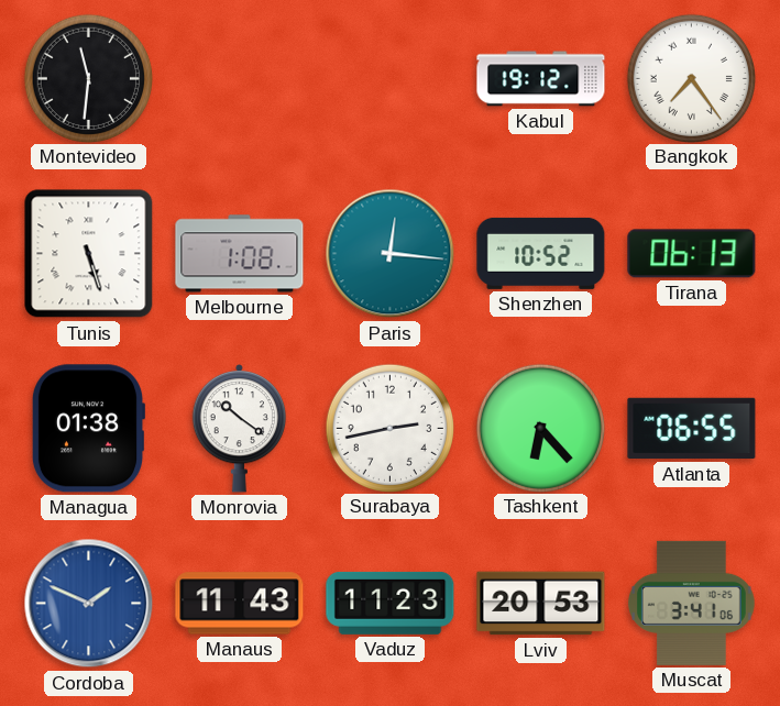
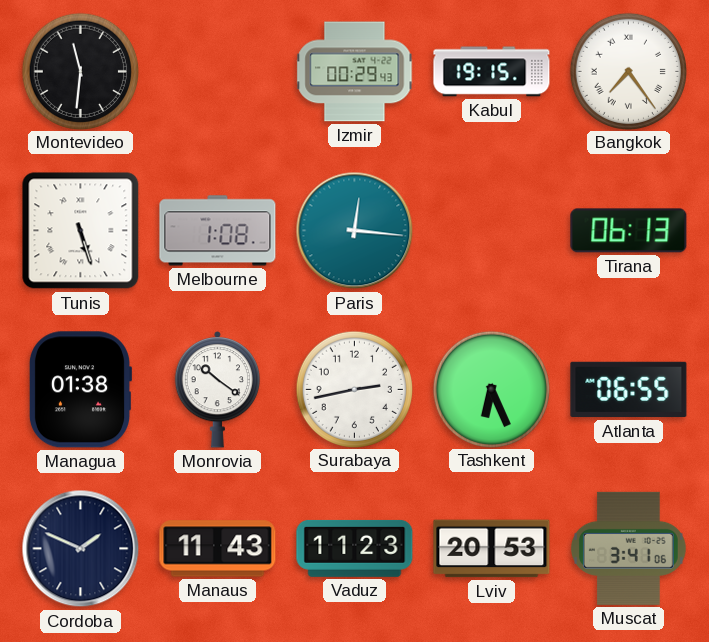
Izmir: none -> 00:29 (355, 72)
Kabul: 19:12 -> 19:15 (492, 72)
Shenzhen: 10:52 -> none (541, 253)
Tashkent: 6:23 -> 6:26 (491, 389)
Cordoba dial: blue -> navy (81, 549)
